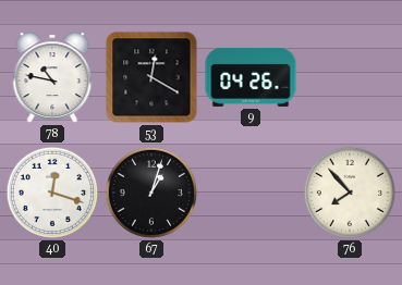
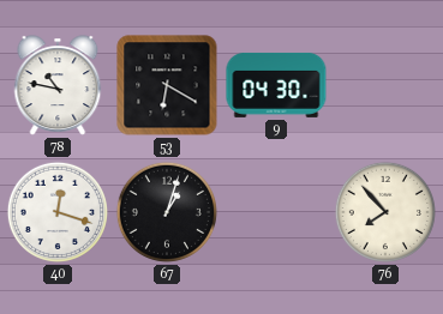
53: 12:20 -> 6:20 (167, 85)
9: 04:26 -> 04:30 (276, 85)
